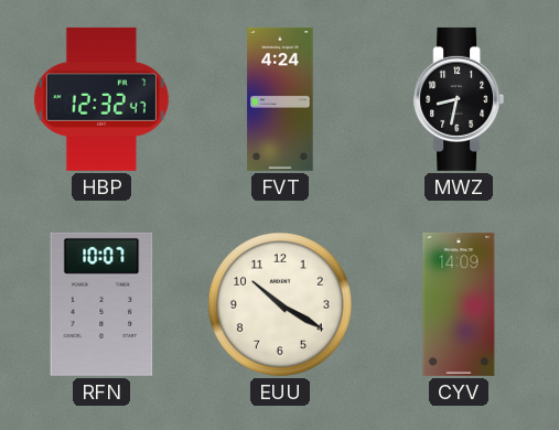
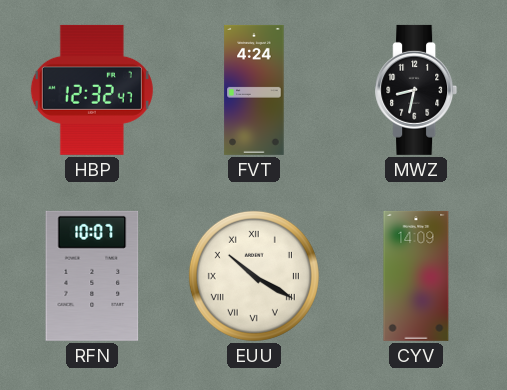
EUU numerals: Arabic -> Roman (254, 276)
